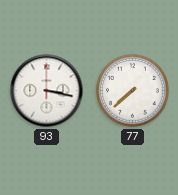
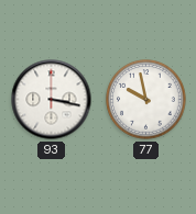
77: 7:38 -> 9:58 (146, 100)
